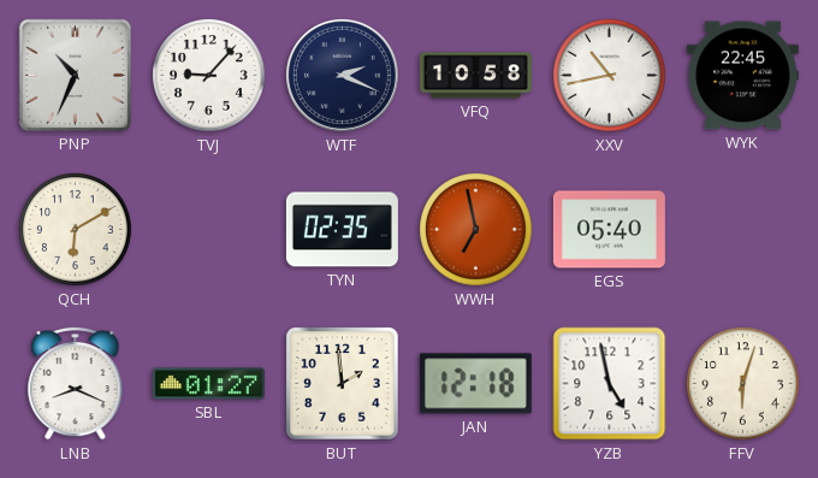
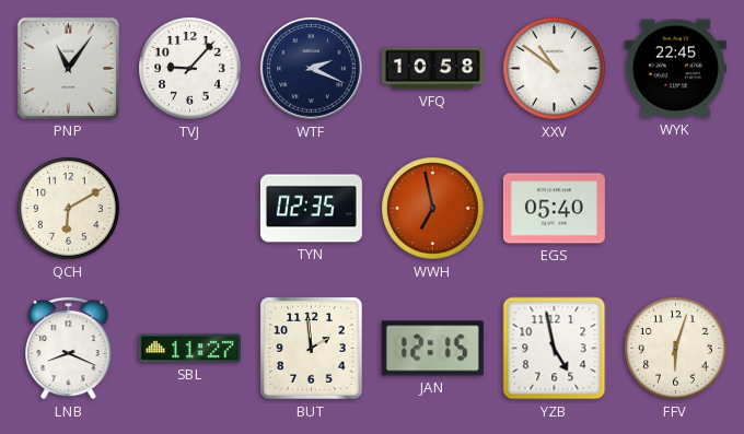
PNP: 10:34 -> 11:06 (68, 68)
XXV: 10:43 -> 10:51 (555, 69)
SBL: 01:27 -> 11:27 (189, 349)
JAN: 12:18 -> 12:15 (432, 349)
